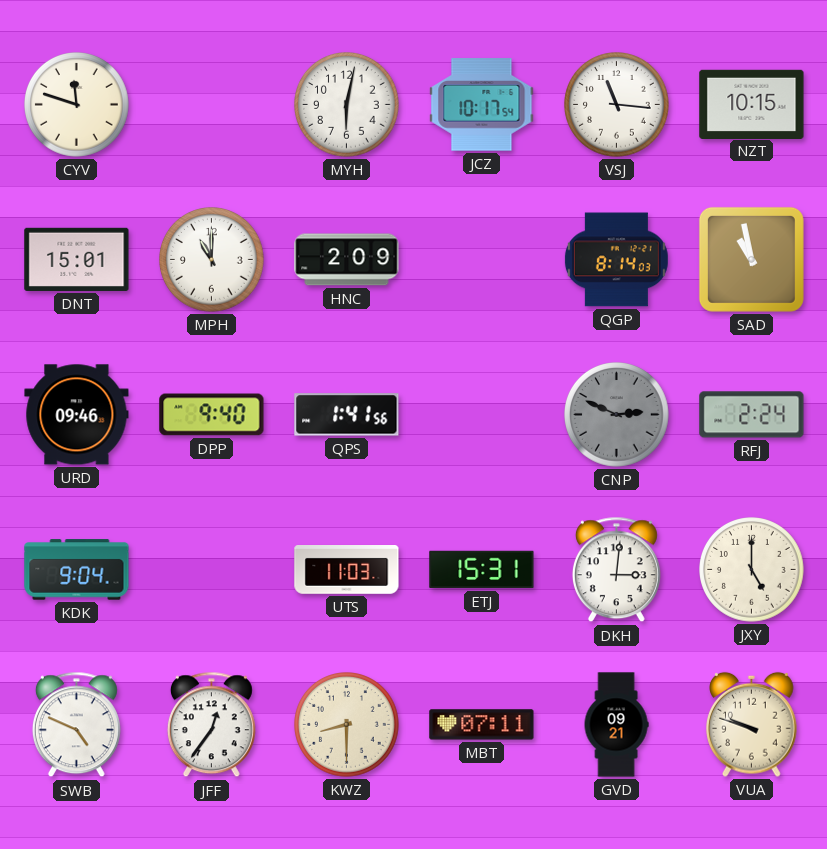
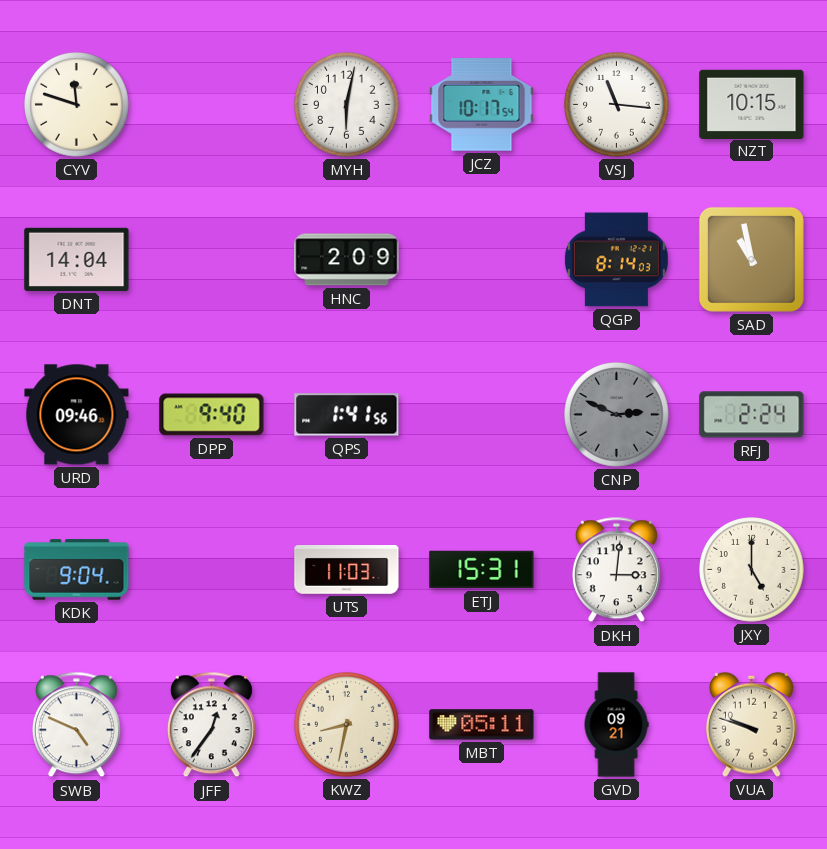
DNT: 15:01 -> 14:04 (77, 259)
MPH: 11:00 -> none (212, 260)
KWZ: 8:30 -> 8:32 (347, 725)
MBT: 07:11 -> 05:11 (482, 725)
